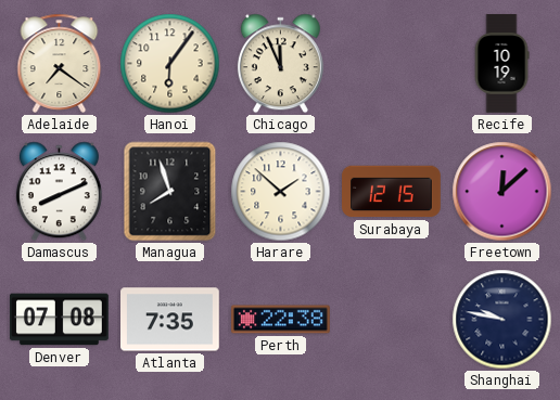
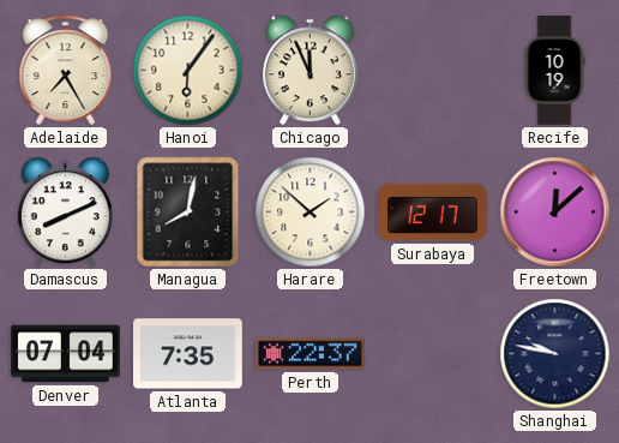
Adelaide: 7:21 -> 7:25 (66, 70)
Managua: 7:57 -> 8:02 (188, 212)
Surabaya: 12:15 -> 12:17 (433, 212)
Denver: 07:08 -> 07:04 (66, 354)
Perth: 22:38 -> 22:37 (311, 354)
